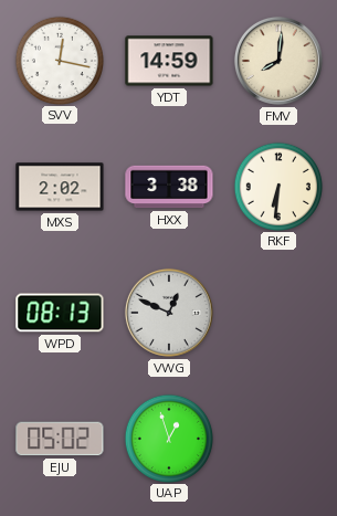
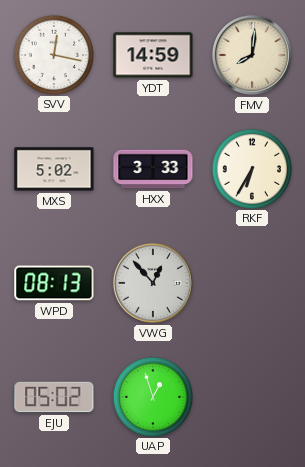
MXS: 2:02 -> 5:02 (54, 169)
HXX: 3:38 -> 3:33 (153, 169)
RKF: 6:31 -> 6:35 (251, 168)
VWG: 12:49 -> 12:53 (153, 283)
